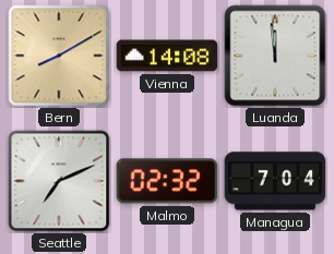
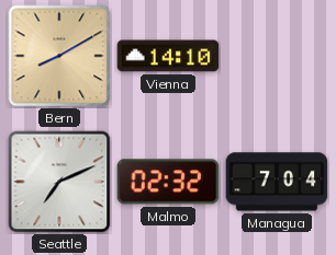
Vienna: 14:08 -> 14:10 (168, 56)
Luanda: 11:59 -> none (275, 56)
